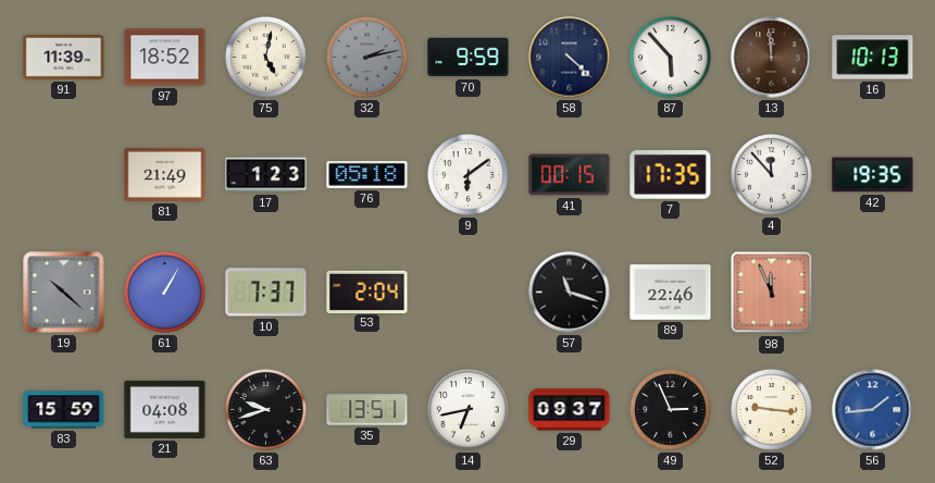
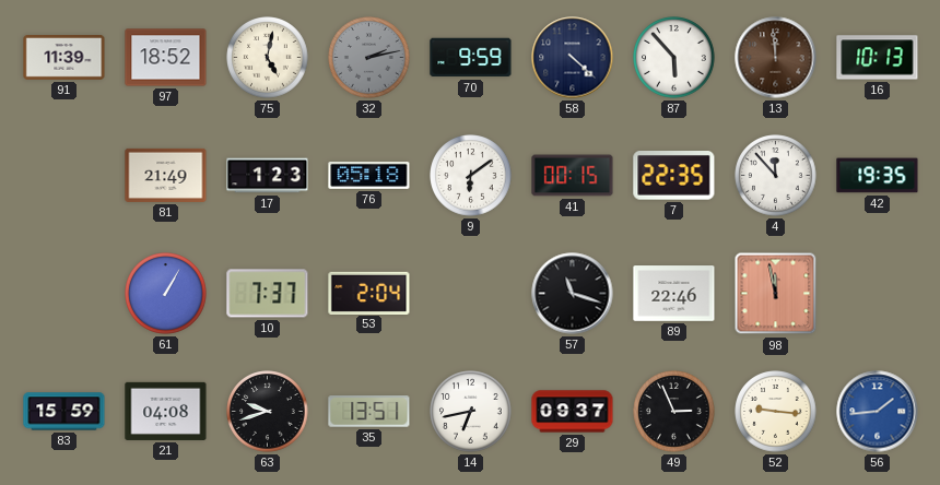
7: 17:35 -> 22:35 (674, 176)
19: 10:22 -> none (64, 293)
98: 11:56 -> 11:58 (776, 294)
